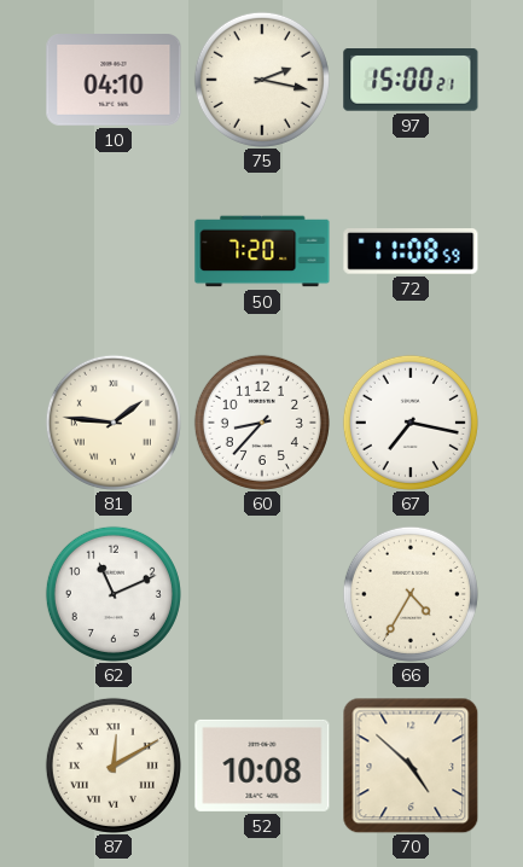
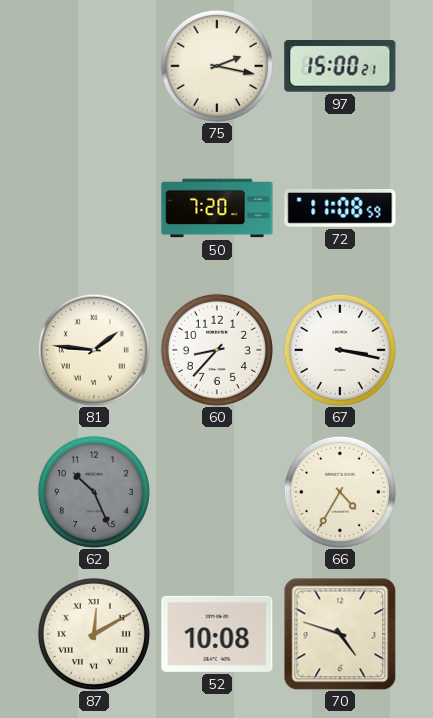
10: 04:10 -> none (114, 81)
67: 7:17 -> 3:17 (340, 350)
62: 11:11 -> 10:26 (94, 492)
62 dial: white -> grey (94, 492)
70: 4:52 -> 4:48 (340, 634)
